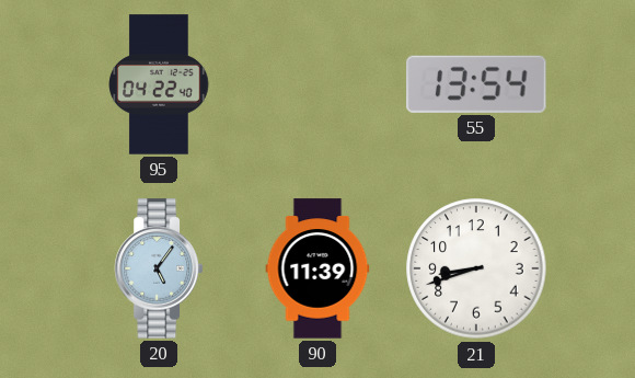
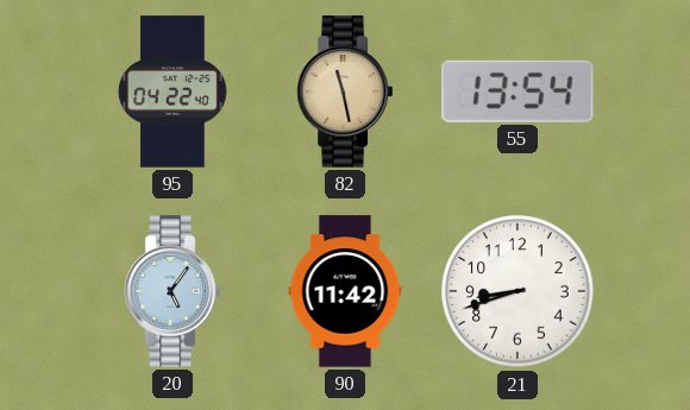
82: none -> 11:28 (344, 92)
90: 11:39 -> 11:42 (345, 291)
